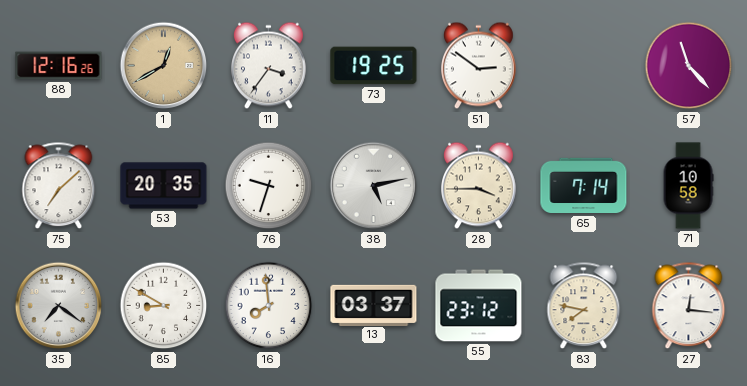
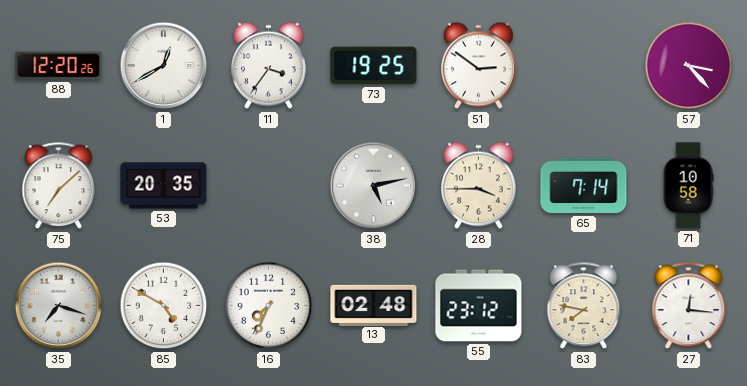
88: 12:16 -> 12:20 (59, 66)
1 dial: champagne -> white (164, 66)
57: 11:23 -> 3:23 (689, 66)
76: 9:33 -> none (269, 186)
35: 7:21 -> 7:18 (59, 306)
85: 8:50 -> 4:50 (164, 306)
16: 7:59 -> 7:34 (269, 306)
13: 03:37 -> 02:48 (374, 305)
